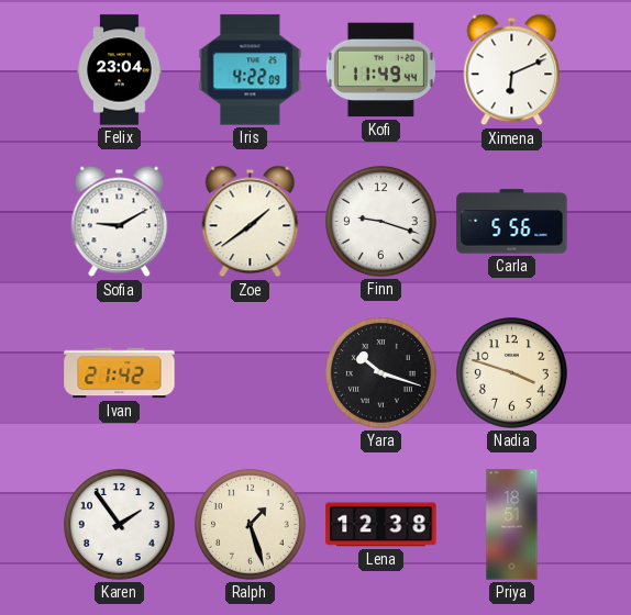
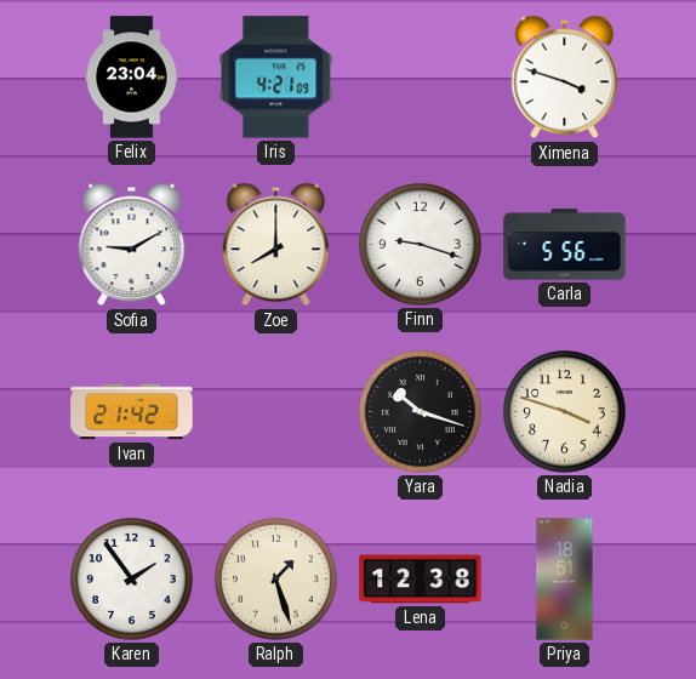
Iris: 4:22 -> 4:21 (276, 78)
Kofi: 11:49 -> none (380, 70)
Ximena: 6:11 -> 3:48 (565, 78)
Zoe: 1:39 -> 8:00 (276, 245)
